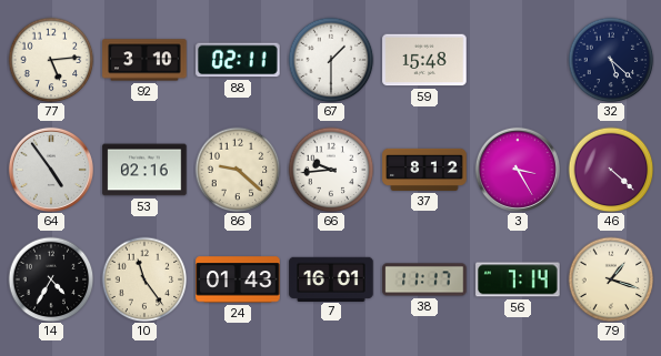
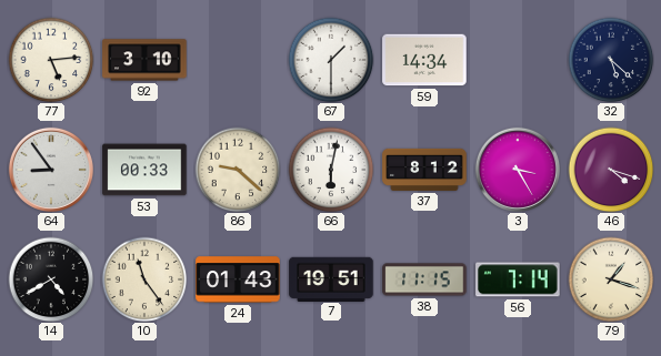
88: 02:11 -> none (238, 60)
59: 15:48 -> 14:34 (424, 60)
64: 4:54 -> 8:54 (51, 170)
53: 02:16 -> 00:33 (144, 170)
66: 9:44 -> 6:02 (331, 170)
46: 4:22 -> 4:18 (611, 170)
14: 4:35 -> 4:40 (51, 279)
7: 16:01 -> 19:51 (331, 278)
38: 11:17 -> 11:15 (424, 279)
